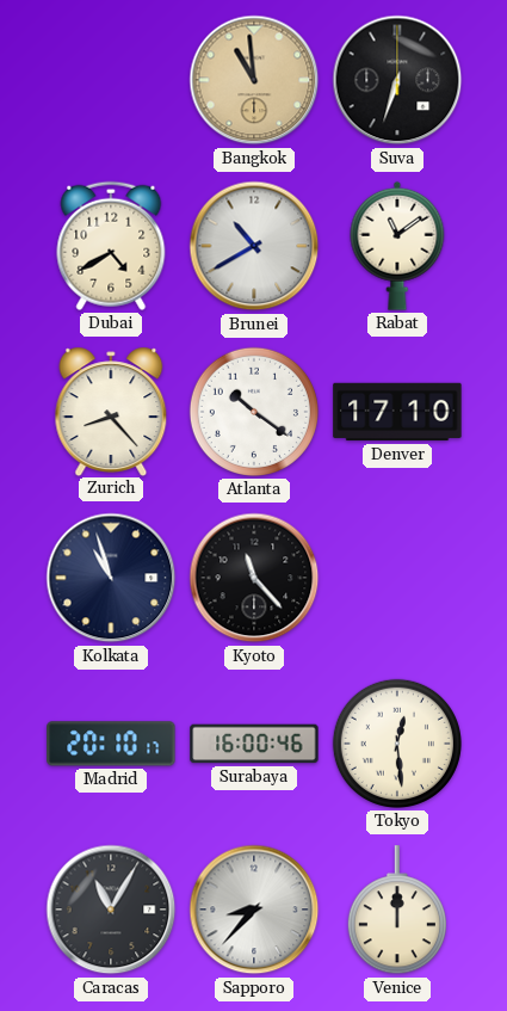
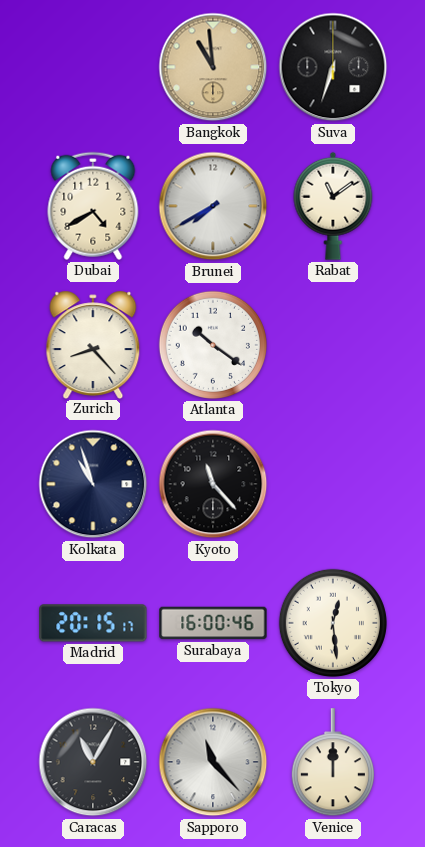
Brunei: 10:40 -> 7:40 (213, 206)
Denver: 17:10 -> none (397, 412)
Madrid: 20:10 -> 20:15 (93, 623)
Sapporo: 8:37 -> 11:23 (213, 762)
